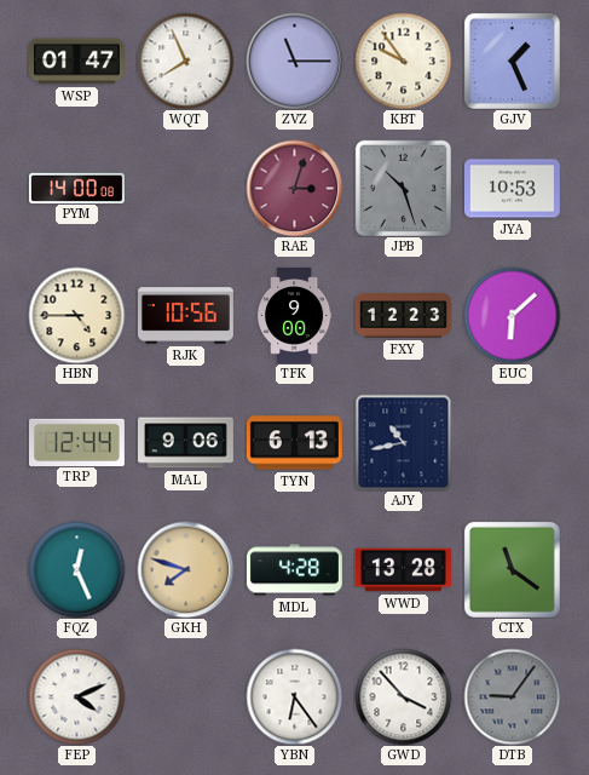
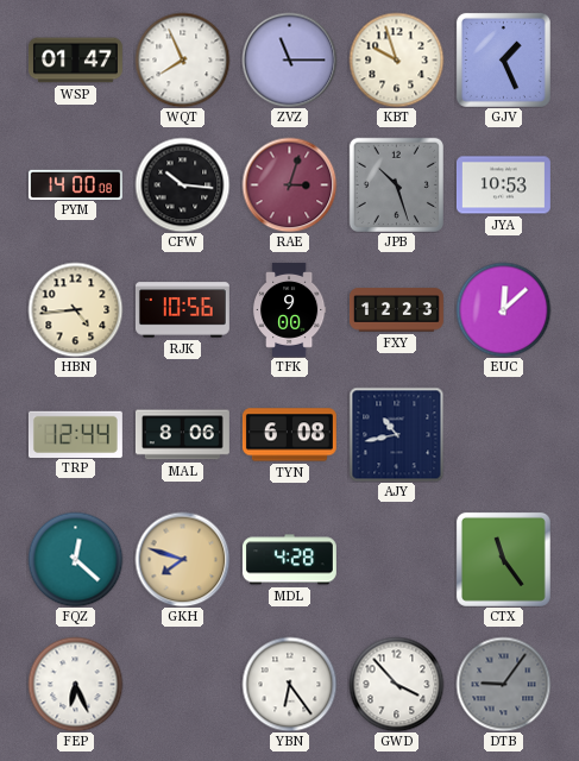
KBT: 9:54 -> 9:57 (396, 59)
CFW: none -> 10:16 (182, 184)
HBN: 4:45 -> 4:44 (75, 309)
EUC: 6:08 -> 12:08 (503, 309)
MAL: 9:06 -> 8:06 (182, 435)
TYN: 6:13 -> 6:08 (289, 435)
FQZ: 12:26 -> 12:22 (75, 559)
WWD: 13:28 -> none (403, 570)
CTX: 11:21 -> 11:24 (503, 559)
FEP: 4:11 -> 6:26 (75, 684)
